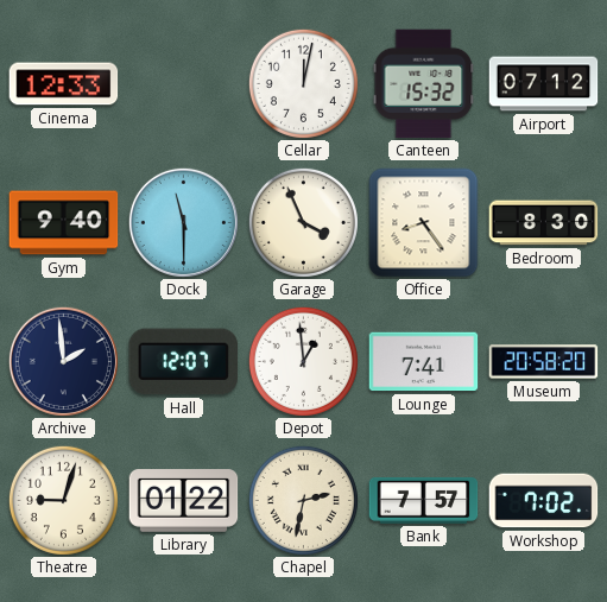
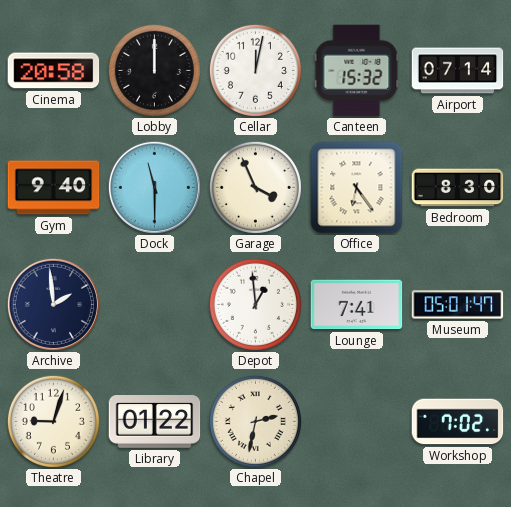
Cinema: 12:33 -> 20:58 (54, 71)
Lobby: none -> 12:00 (154, 70)
Airport: 07:12 -> 07:14 (458, 71)
Office: 8:24 -> 6:24 (357, 188)
Hall: 12:07 -> none (183, 362)
Museum: 20:58 -> 05:01 (458, 305)
Bank: 7:57 -> none (424, 500)
